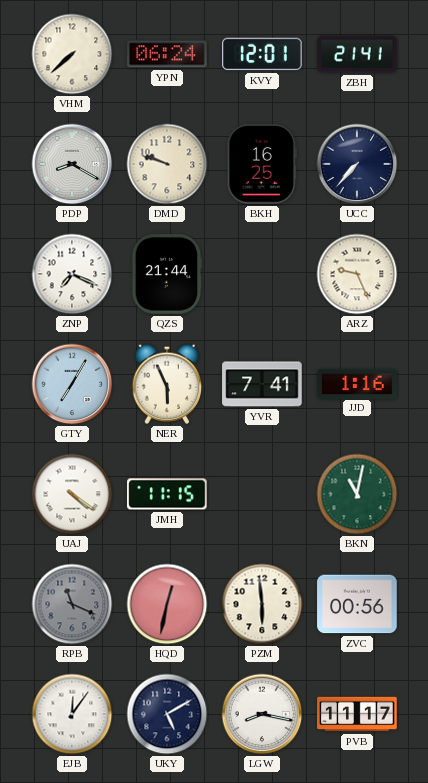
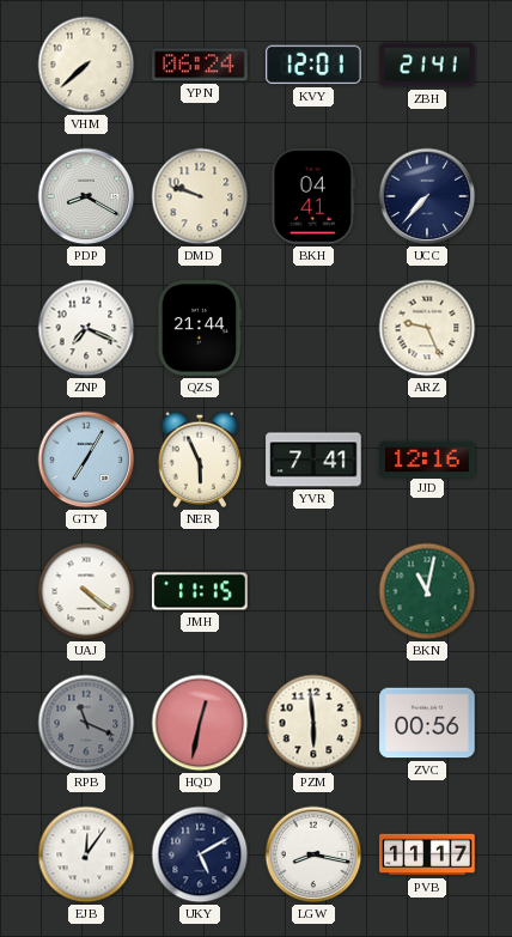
BKH: 16:25 -> 04:41 (313, 196)
JJD: 1:16 -> 12:16 (427, 458)
